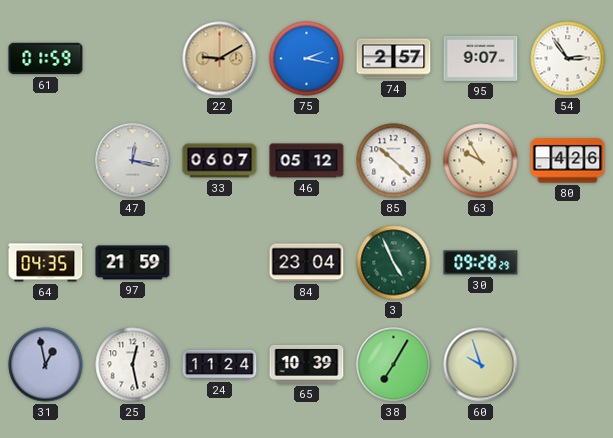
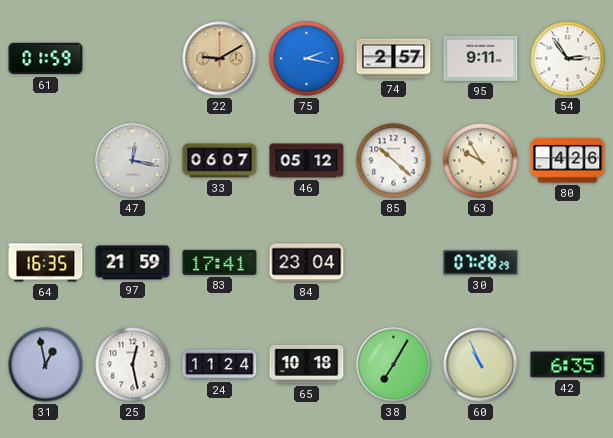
95: 9:07 -> 9:11 (481, 58)
64: 04:35 -> 16:35 (46, 263)
83: none -> 17:41 (220, 262)
3: 4:56 -> none (394, 263)
30: 09:28 -> 07:28 (481, 263)
65: 10:39 -> 10:18 (307, 364)
60: 9:57 -> 10:56 (481, 365)
42: none -> 6:35 (568, 365)
